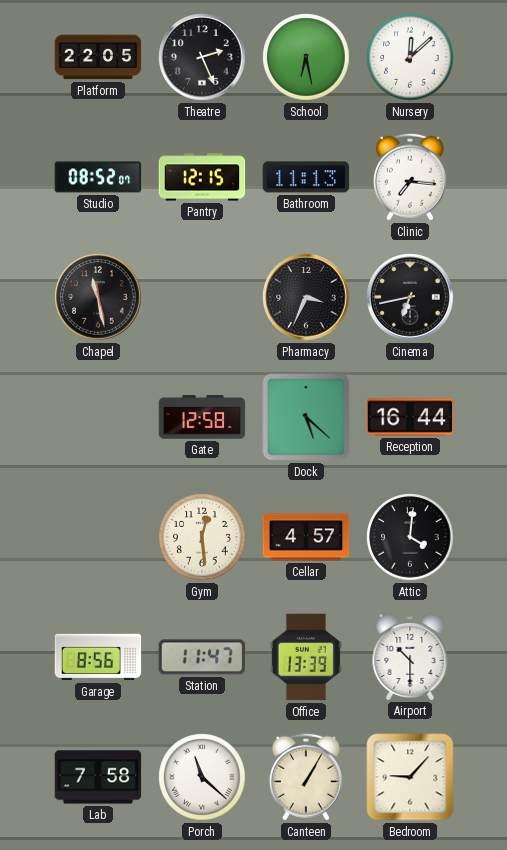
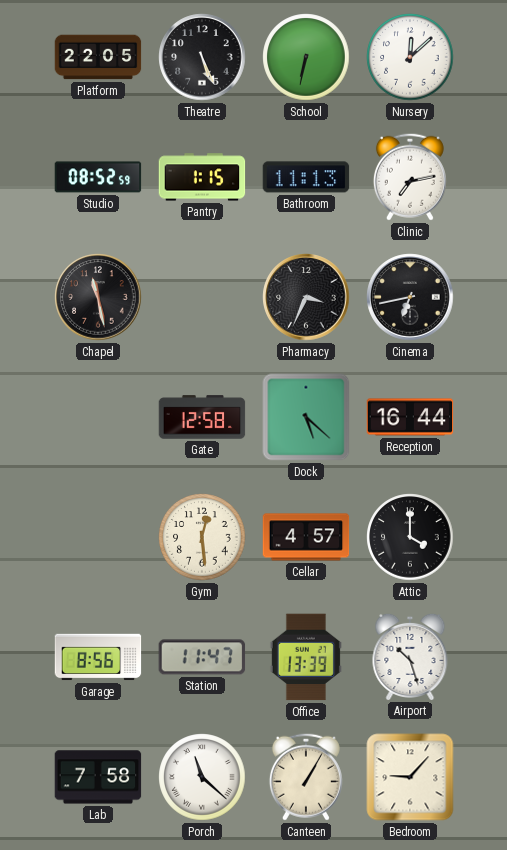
Theatre: 2:26 -> 5:26 (202, 57)
School: 6:28 -> 6:32 (306, 57)
Studio: 08:52:07 -> 08:52:59 (98, 177)
Pantry: 12:15 -> 1:15 (202, 177)
Clinic: 7:16 -> 7:13 (410, 177)
Attic: 4:01 -> 4:00 (410, 537)
Airport: 10:30 -> 10:27 (410, 656)
